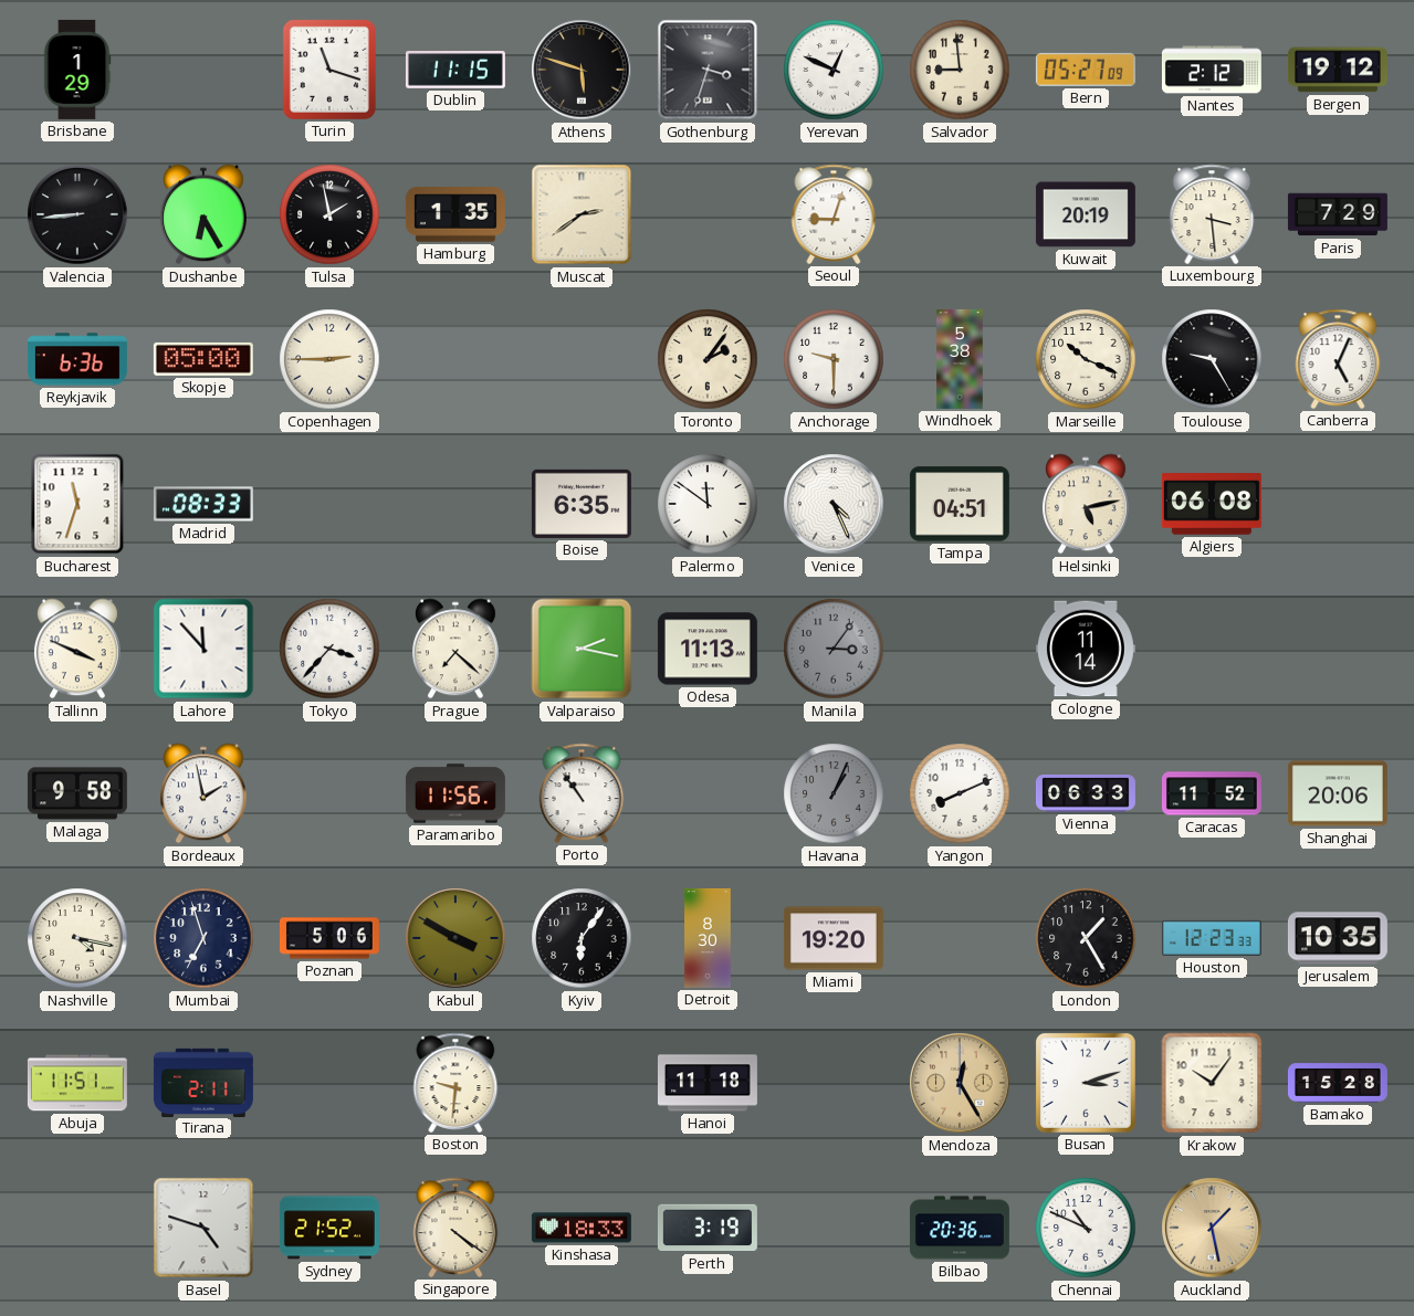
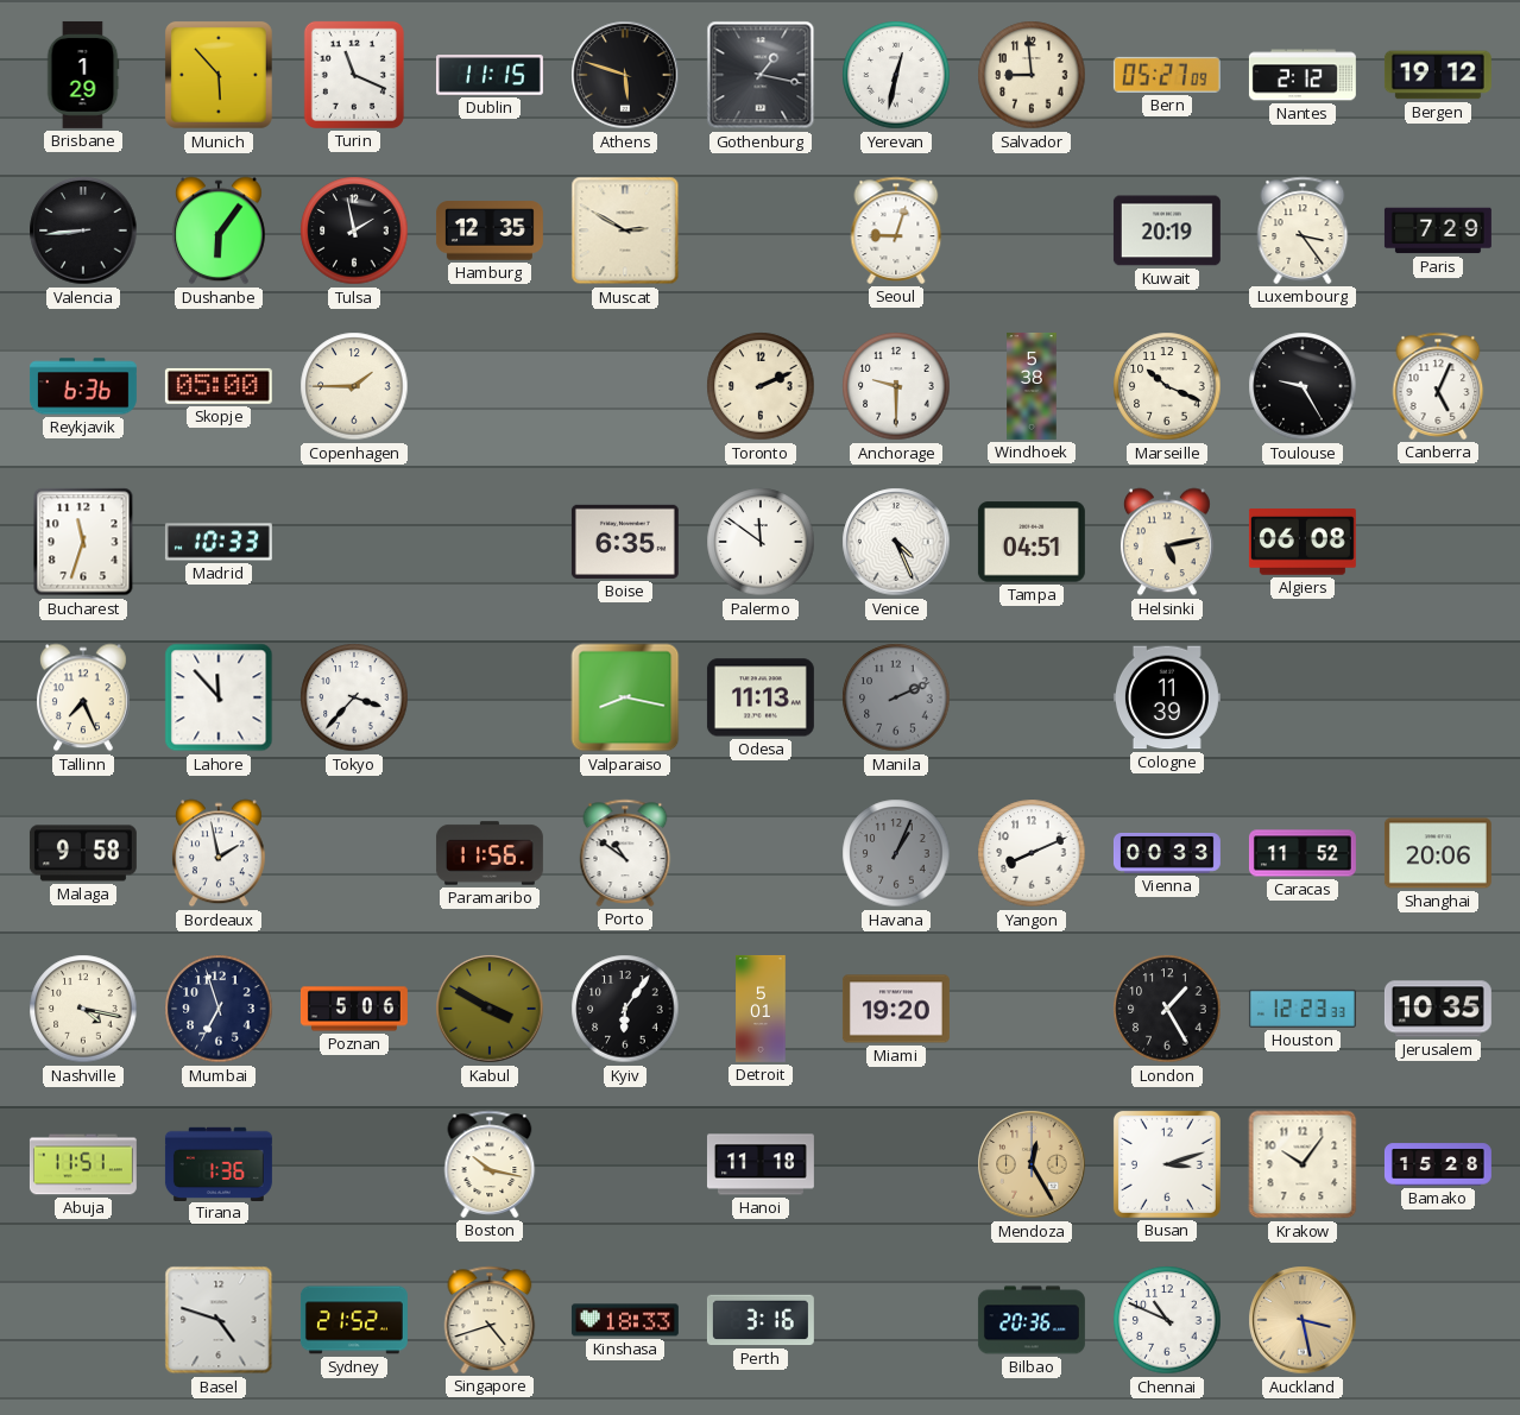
Munich: none -> 5:53 (219, 75)
Turin: 11:18 -> 11:19 (354, 75)
Gothenburg: 3:33 -> 1:17 (761, 75)
Yerevan: 12:49 -> 12:32 (896, 75)
Dushanbe: 6:25 -> 6:06 (219, 230)
Hamburg: 1:35 -> 12:35 (490, 230)
Muscat: 2:39 -> 2:50 (625, 230)
Luxembourg: 3:29 -> 3:24 (1303, 230)
Copenhagen: 2:45 -> 1:45 (354, 386)
Toronto: 2:06 -> 2:11 (761, 386)
Madrid: 08:33 -> 10:33 (219, 542)
Tallinn: 3:49 -> 7:26 (83, 697)
Prague: 7:22 -> none (455, 649)
Valparaiso: 2:17 -> 8:17 (625, 697)
Manila: 3:06 -> 2:11 (896, 697)
Cologne: 11:14 -> 11:39 (1167, 697)
Porto: 10:54 -> 10:51 (625, 853)
Vienna: 06:33 -> 00:33 (1167, 854)
Detroit: 8:30 -> 5:01 (761, 1009)
Tirana: 2:11 -> 1:36 (219, 1163)
Boston: 9:31 -> 10:17 (490, 1164)
Singapore: 4:21 -> 4:42 (490, 1320)
Perth: 3:19 -> 3:16 (761, 1320)
Auckland: 1:28 -> 3:28 (1303, 1320)
